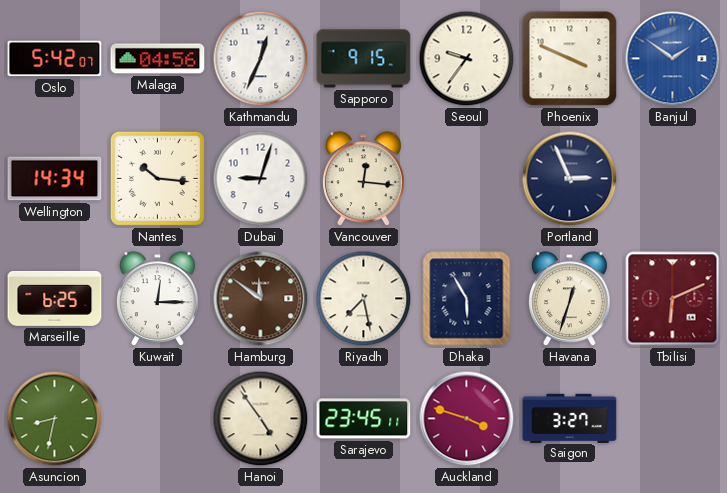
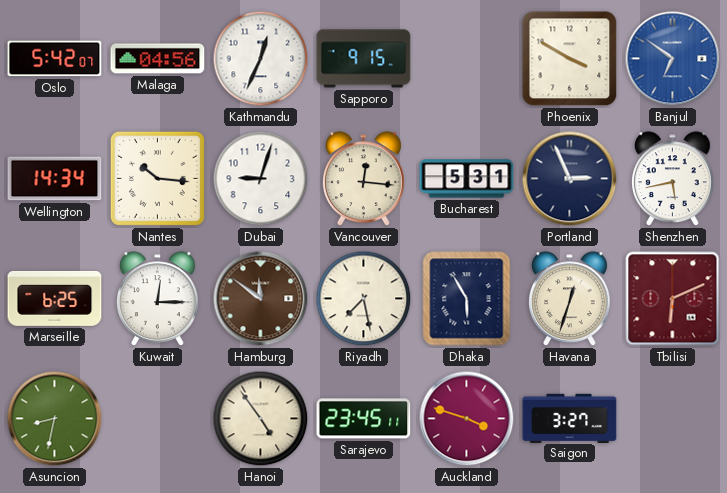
Seoul: 9:36 -> none (467, 59)
Phoenix: 3:49 -> 3:50 (570, 59)
Banjul: 1:51 -> 6:51 (673, 59)
Bucharest: none -> 5:31 (467, 179)
Shenzhen: none -> 5:43 (672, 179)
